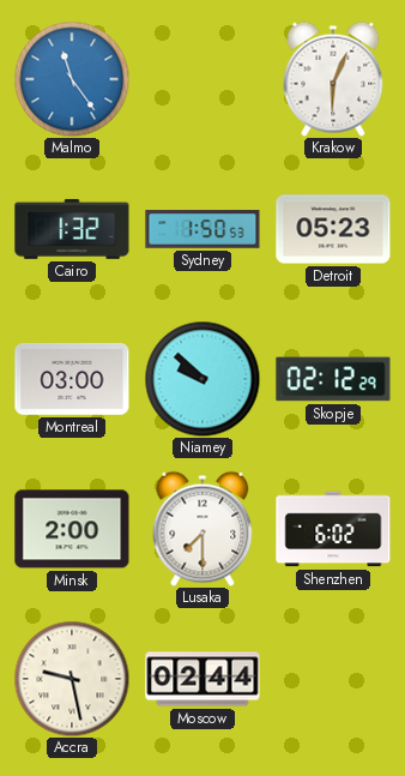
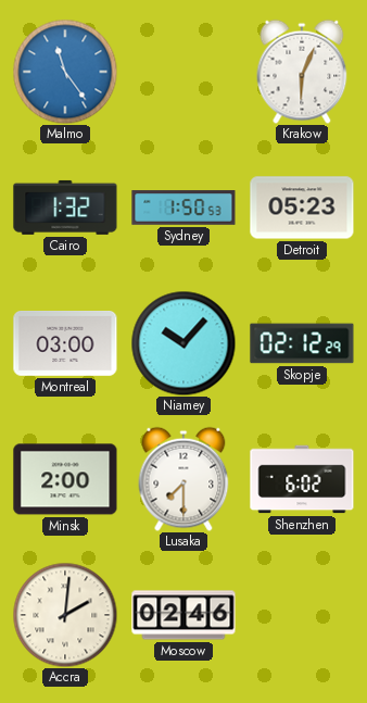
Niamey: 9:52 -> 10:07 (184, 343)
Accra: 9:28 -> 2:01 (65, 615)
Moscow: 02:44 -> 02:46 (184, 615)
